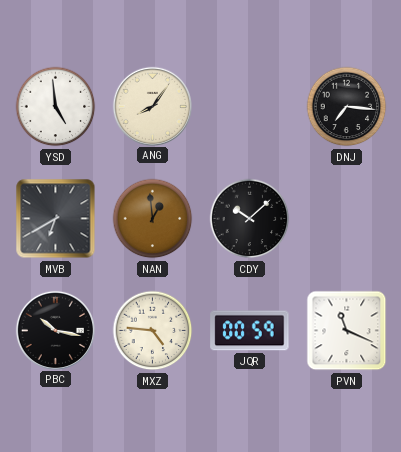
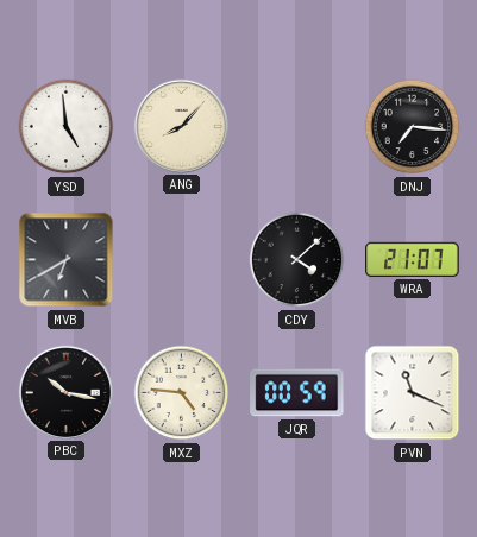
ANG: 8:06 -> 8:07 (181, 126)
NAN: 12:59 -> none (153, 219)
CDY: 10:08 -> 4:08 (297, 260)
WRA: none -> 21:07 (413, 259)
